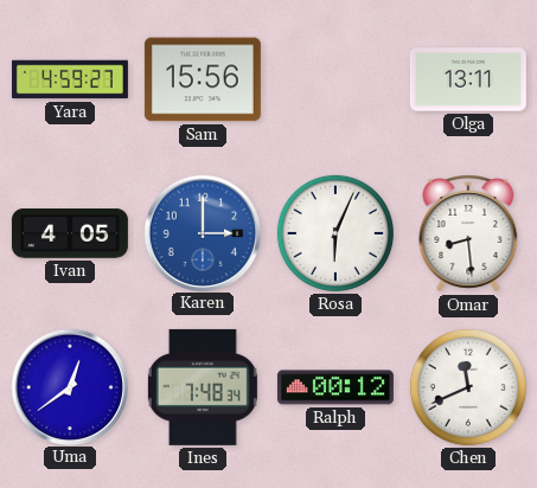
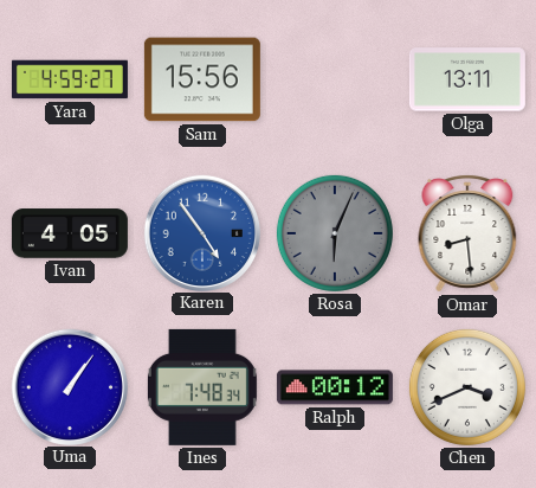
Karen: 3:00 -> 4:54 (201, 232)
Rosa dial: white -> grey (335, 233)
Uma: 12:39 -> 1:06 (69, 386)
Chen: 11:41 -> 3:41 (467, 387)
